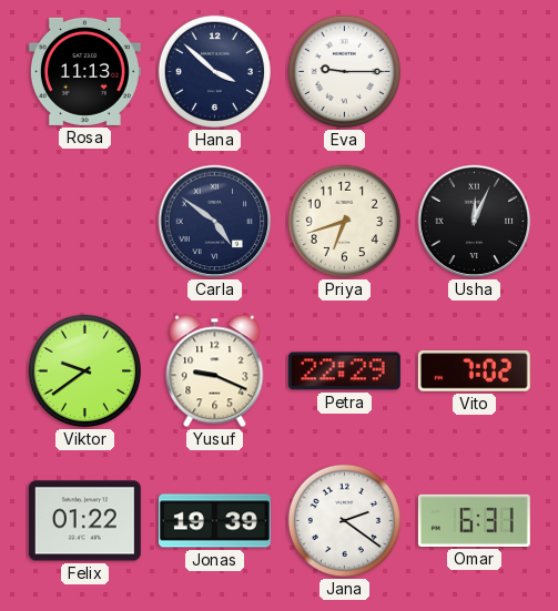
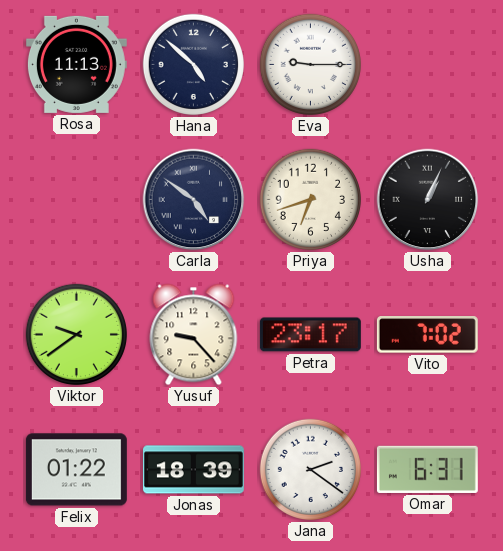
Hana: 3:52 -> 4:52 (193, 64)
Usha: 12:04 -> 1:04 (428, 200)
Yusuf: 9:19 -> 9:23 (194, 335)
Petra: 22:29 -> 23:17 (310, 335)
Jonas: 19:39 -> 18:39 (193, 470)
